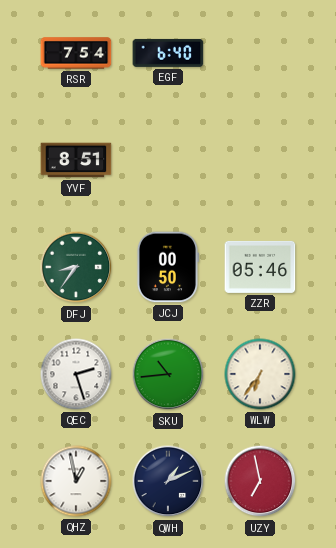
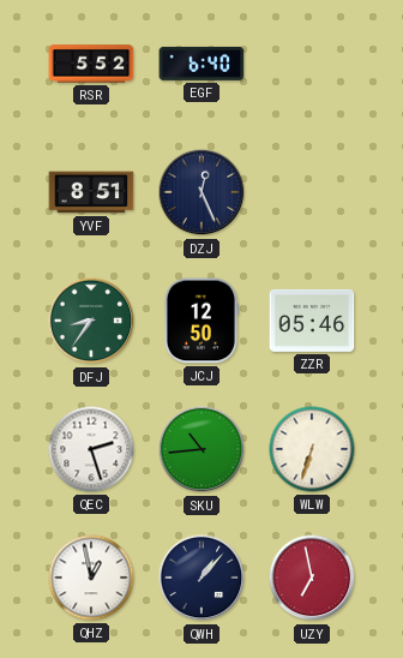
RSR: 7:54 -> 5:52 (91, 64)
DZJ: none -> 12:26 (201, 192)
JCJ: 00:50 -> 12:50 (200, 321)
WLW: 6:36 -> 6:33 (312, 449)
QWH: 1:11 -> 1:07 (201, 578)
